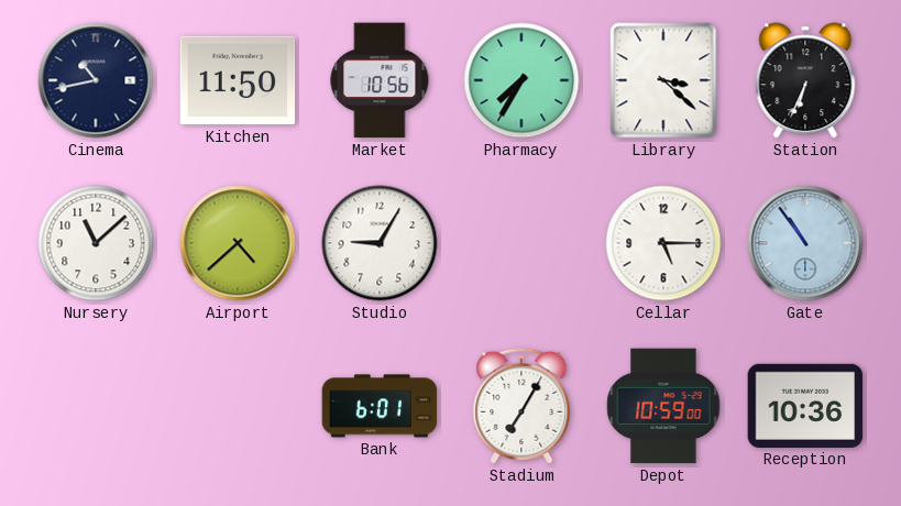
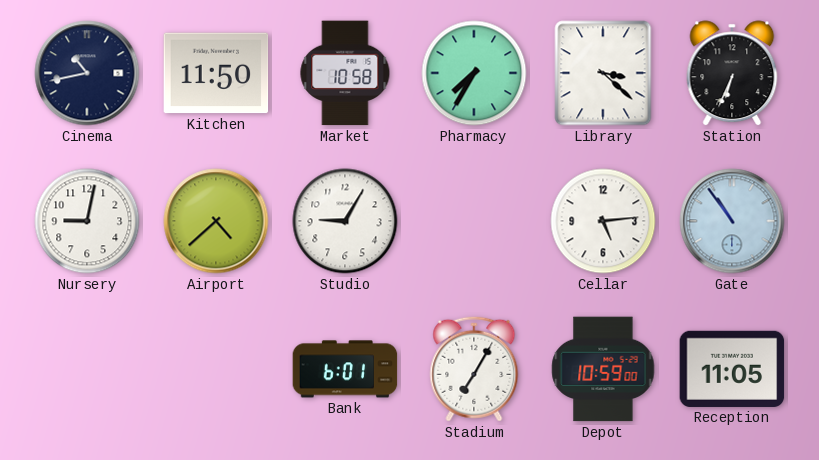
Market: 10:56 -> 10:58 (345, 73)
Nursery: 11:08 -> 9:02 (87, 221)
Cellar: 5:15 -> 5:14 (603, 221)
Reception: 10:36 -> 11:05 (732, 369)
